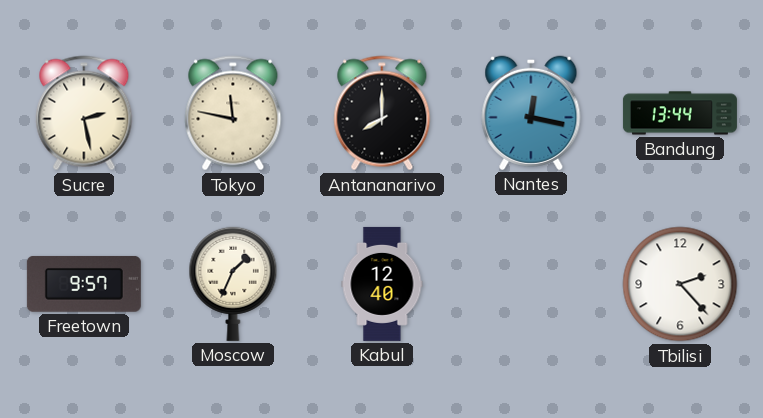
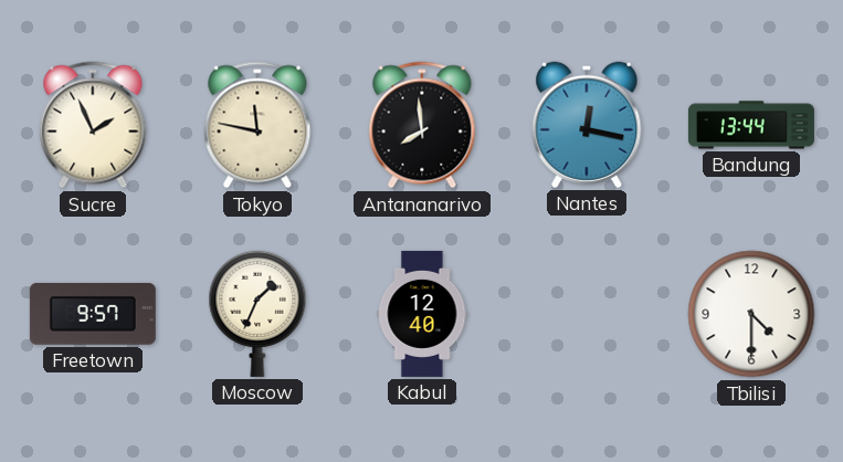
Sucre: 2:28 -> 1:56 (93, 125)
Antananarivo: 8:00 -> 7:59 (422, 125)
Tbilisi: 2:23 -> 4:30 (751, 314)
